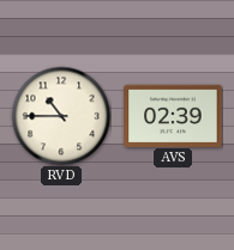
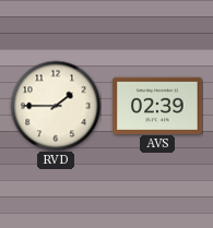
RVD: 10:45 -> 1:45 (56, 106)
